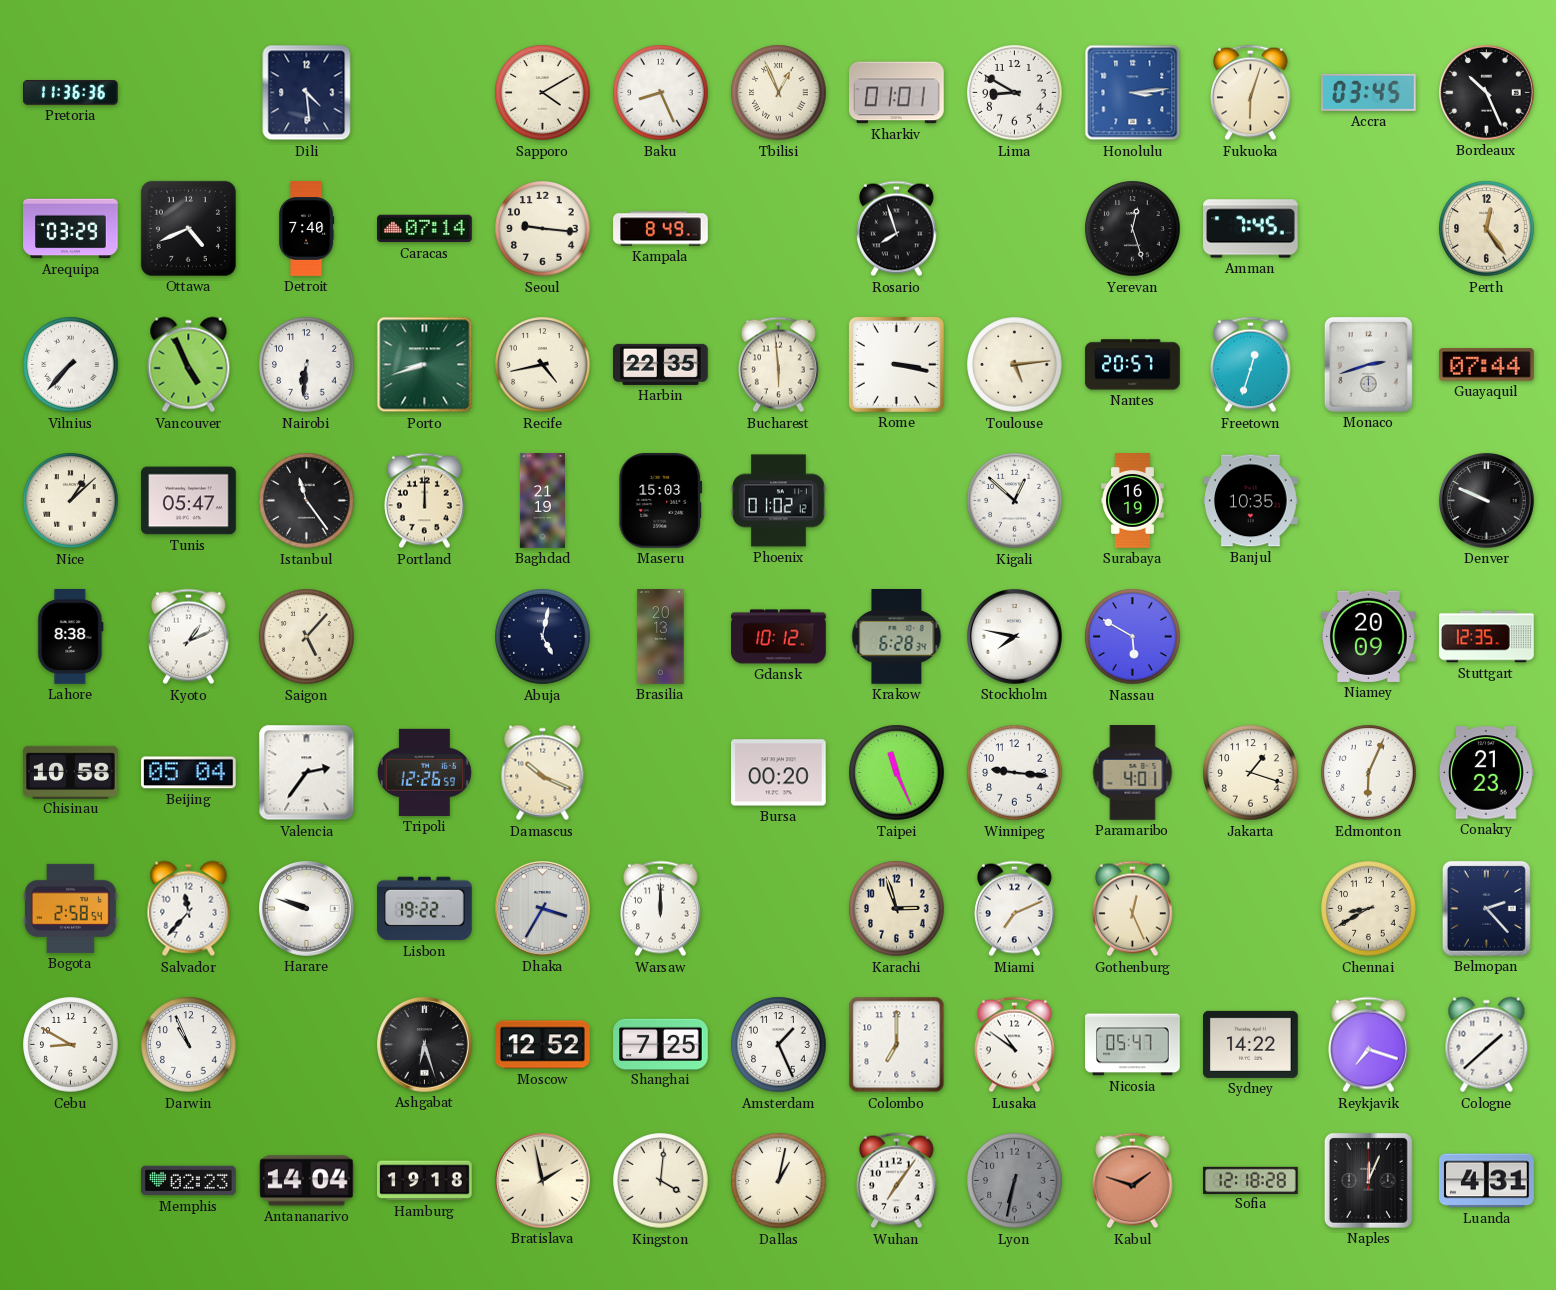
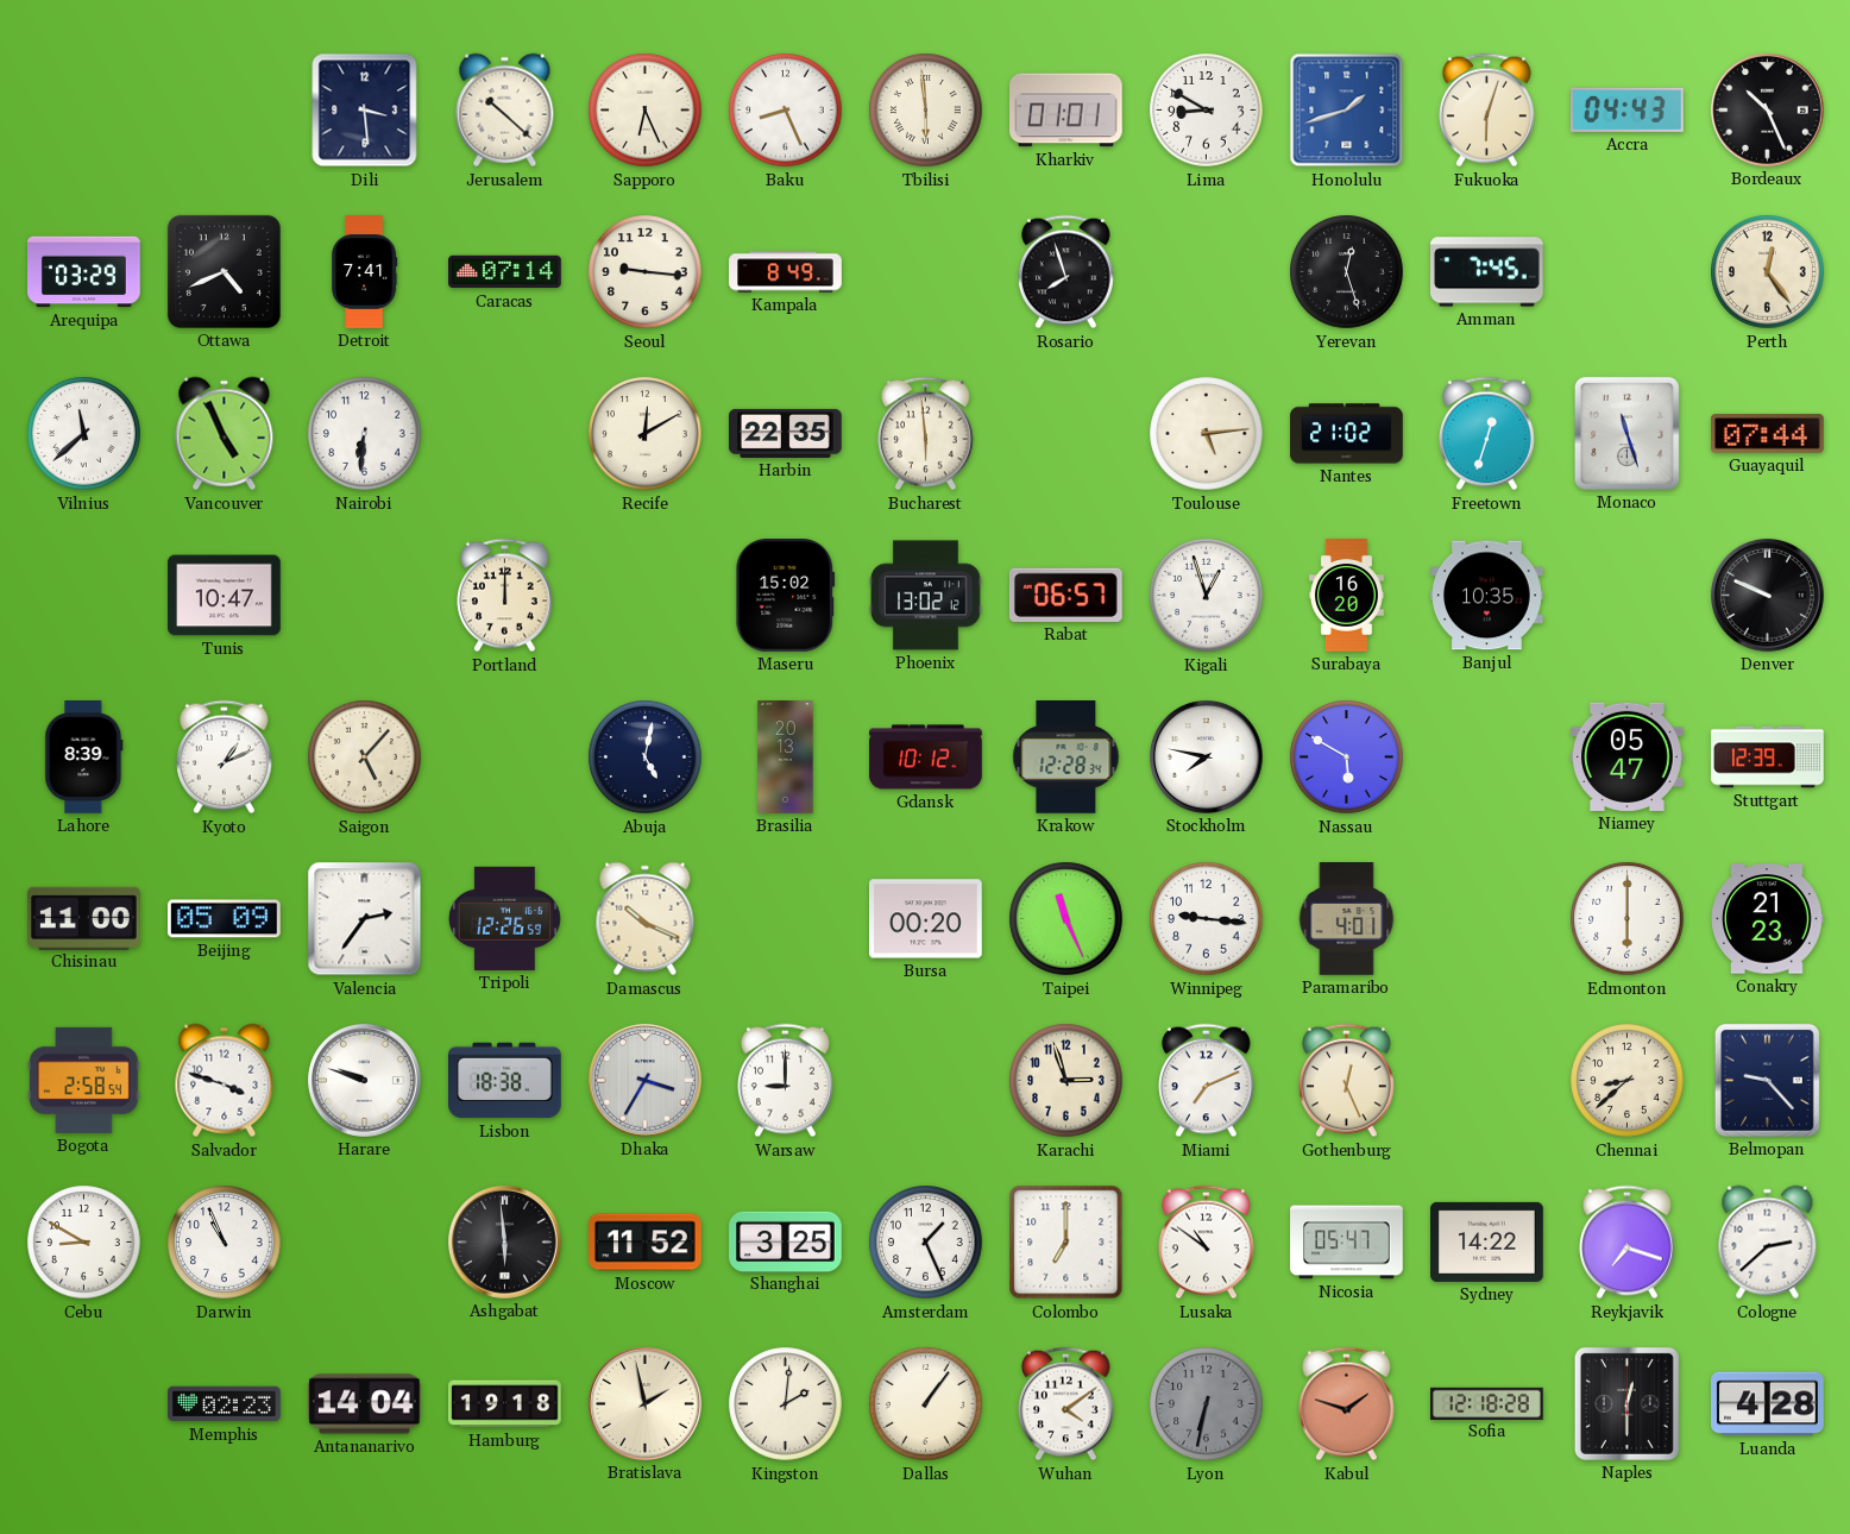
Pretoria: 11:36 -> none (71, 93)
Dili: 4:29 -> 3:29 (365, 111)
Jerusalem: none -> 10:22 (505, 111)
Sapporo: 4:10 -> 6:26 (646, 111)
Tbilisi: 12:56 -> 5:59 (926, 111)
Honolulu: 3:14 -> 1:42 (1347, 111)
Accra: 03:45 -> 04:43 (1628, 109)
Detroit: 7:40 -> 7:41 (365, 272)
Vilnius: 7:37 -> 11:38 (84, 434)
Porto: 8:42 -> none (425, 365)
Recife: 4:43 -> 12:10 (646, 434)
Rome: 3:17 -> none (896, 364)
Nantes: 20:57 -> 21:02 (1347, 434)
Monaco: 2:42 -> 11:27 (1626, 433)
Nice: 1:08 -> none (71, 501)
Tunis: 05:47 -> 10:47 (225, 596)
Istanbul: 11:24 -> none (307, 501)
Baghdad: 21:19 -> none (542, 501)
Maseru: 15:03 -> 15:02 (786, 596)
Phoenix: 01:02 -> 13:02 (926, 596)
Rabat: none -> 06:57 (1065, 595)
Kigali: 12:52 -> 12:57 (1207, 596)
Surabaya: 16:19 -> 16:20 (1346, 596)
Lahore: 8:38 -> 8:39 (84, 757)
Krakow: 6:28 -> 12:28 (1066, 757)
Niamey: 20:09 -> 05:47 (1628, 756)
Stuttgart: 12:35 -> 12:39 (1768, 757)
Chisinau: 10:58 -> 11:00 (84, 918)
Beijing: 05:04 -> 05:09 (225, 919)
Jakarta: 1:18 -> none (1251, 773)
Edmonton: 6:04 -> 6:00 (1628, 919)
Salvador: 11:37 -> 3:48 (225, 1081)
Lisbon: 19:22 -> 18:38 (505, 1081)
Warsaw: 12:00 -> 9:00 (786, 1081)
Chennai: 8:40 -> 8:38 (1628, 1081)
Belmopan: 2:23 -> 9:23 (1767, 1080)
Ashgabat: 6:27 -> 5:59 (505, 1243)
Moscow: 12:52 -> 11:52 (646, 1243)
Shanghai: 7:25 -> 3:25 (786, 1241)
Cologne: 1:38 -> 2:38 (1768, 1243)
Kingston: 4:01 -> 2:01 (786, 1404)
Dallas: 1:02 -> 1:06 (926, 1404)
Wuhan: 7:06 -> 4:09 (1066, 1404)
Naples: 12:04 -> 12:30 (1626, 1403)
Luanda: 4:31 -> 4:28 (1768, 1404)
